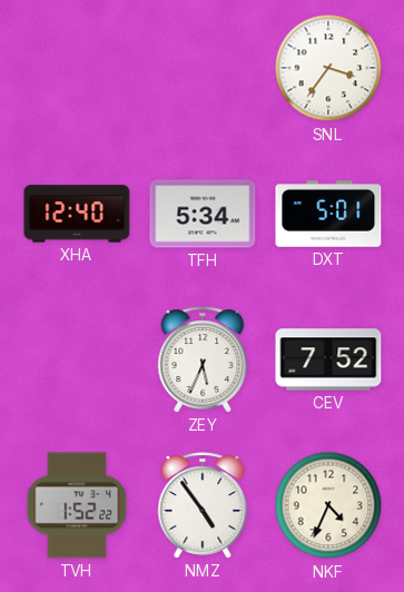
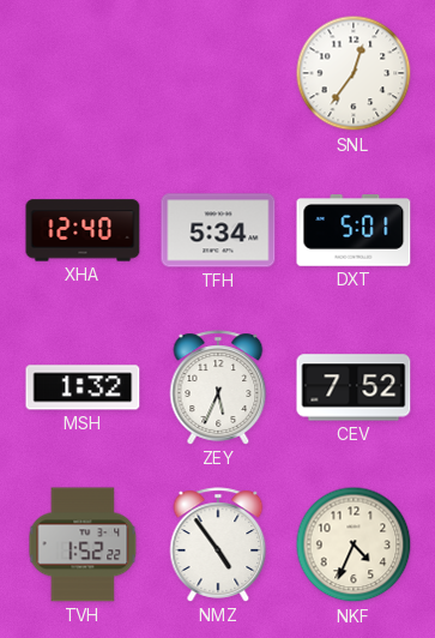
SNL: 3:36 -> 12:36 (354, 73)
MSH: none -> 1:32 (83, 387)
